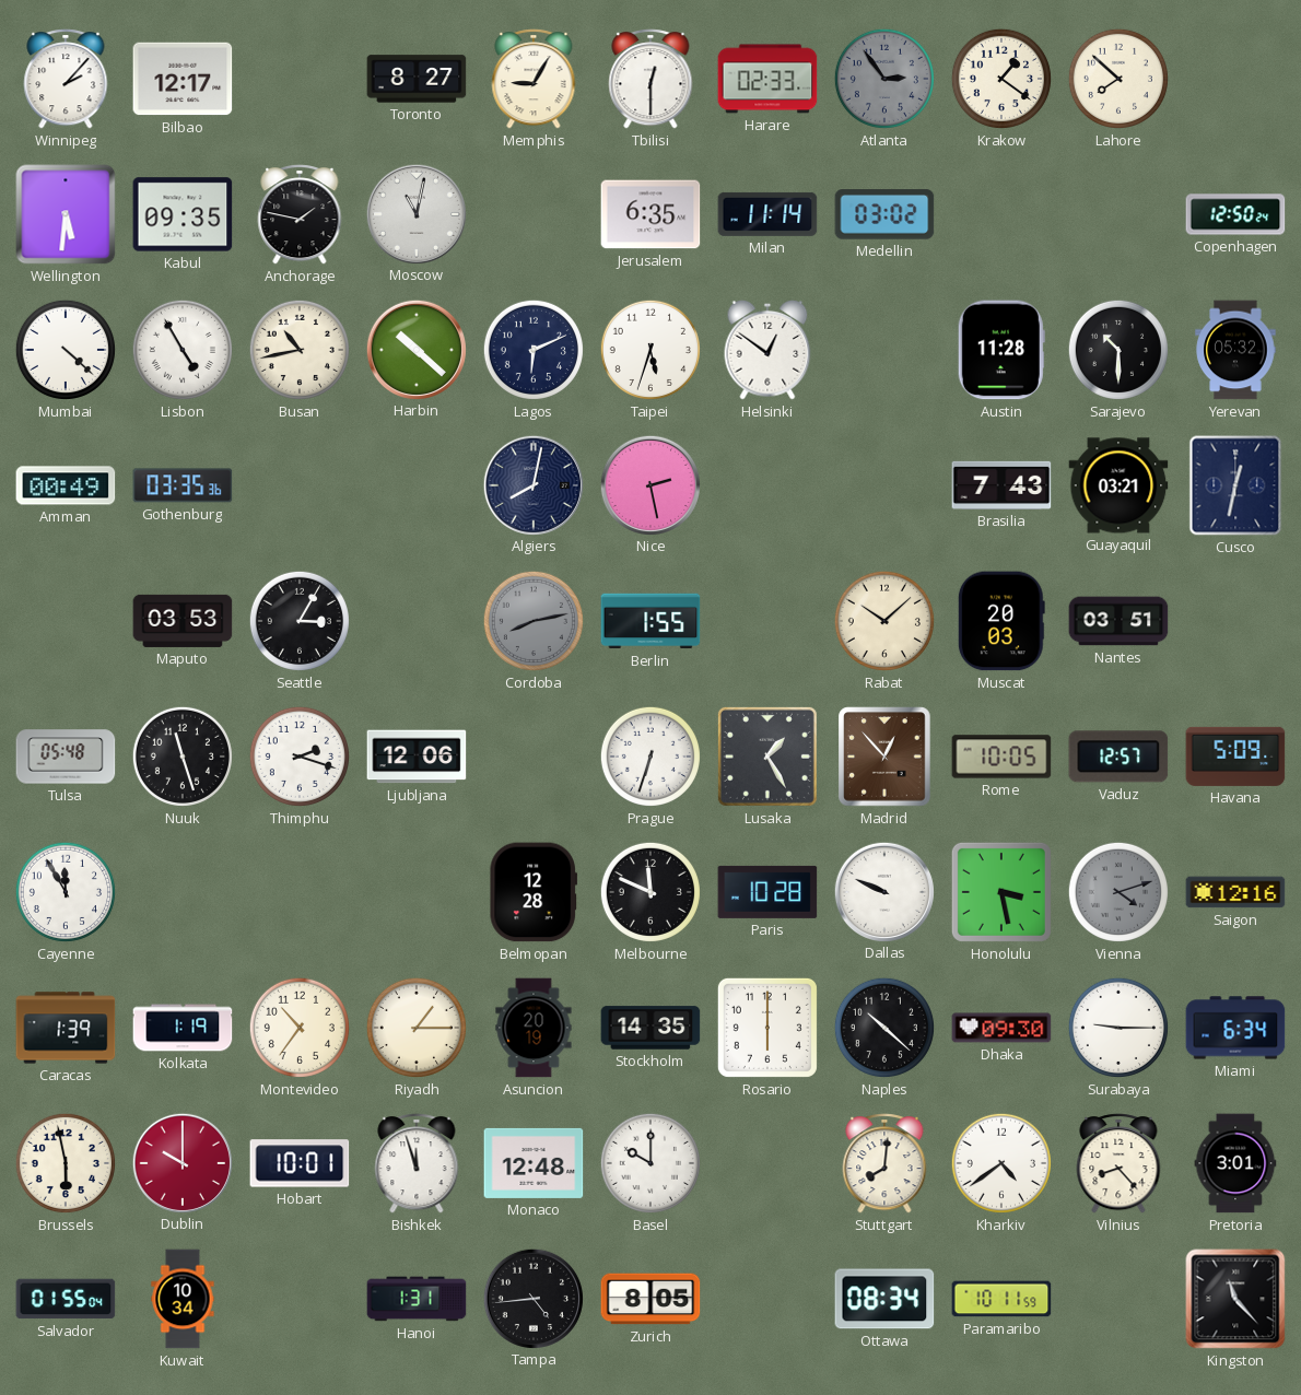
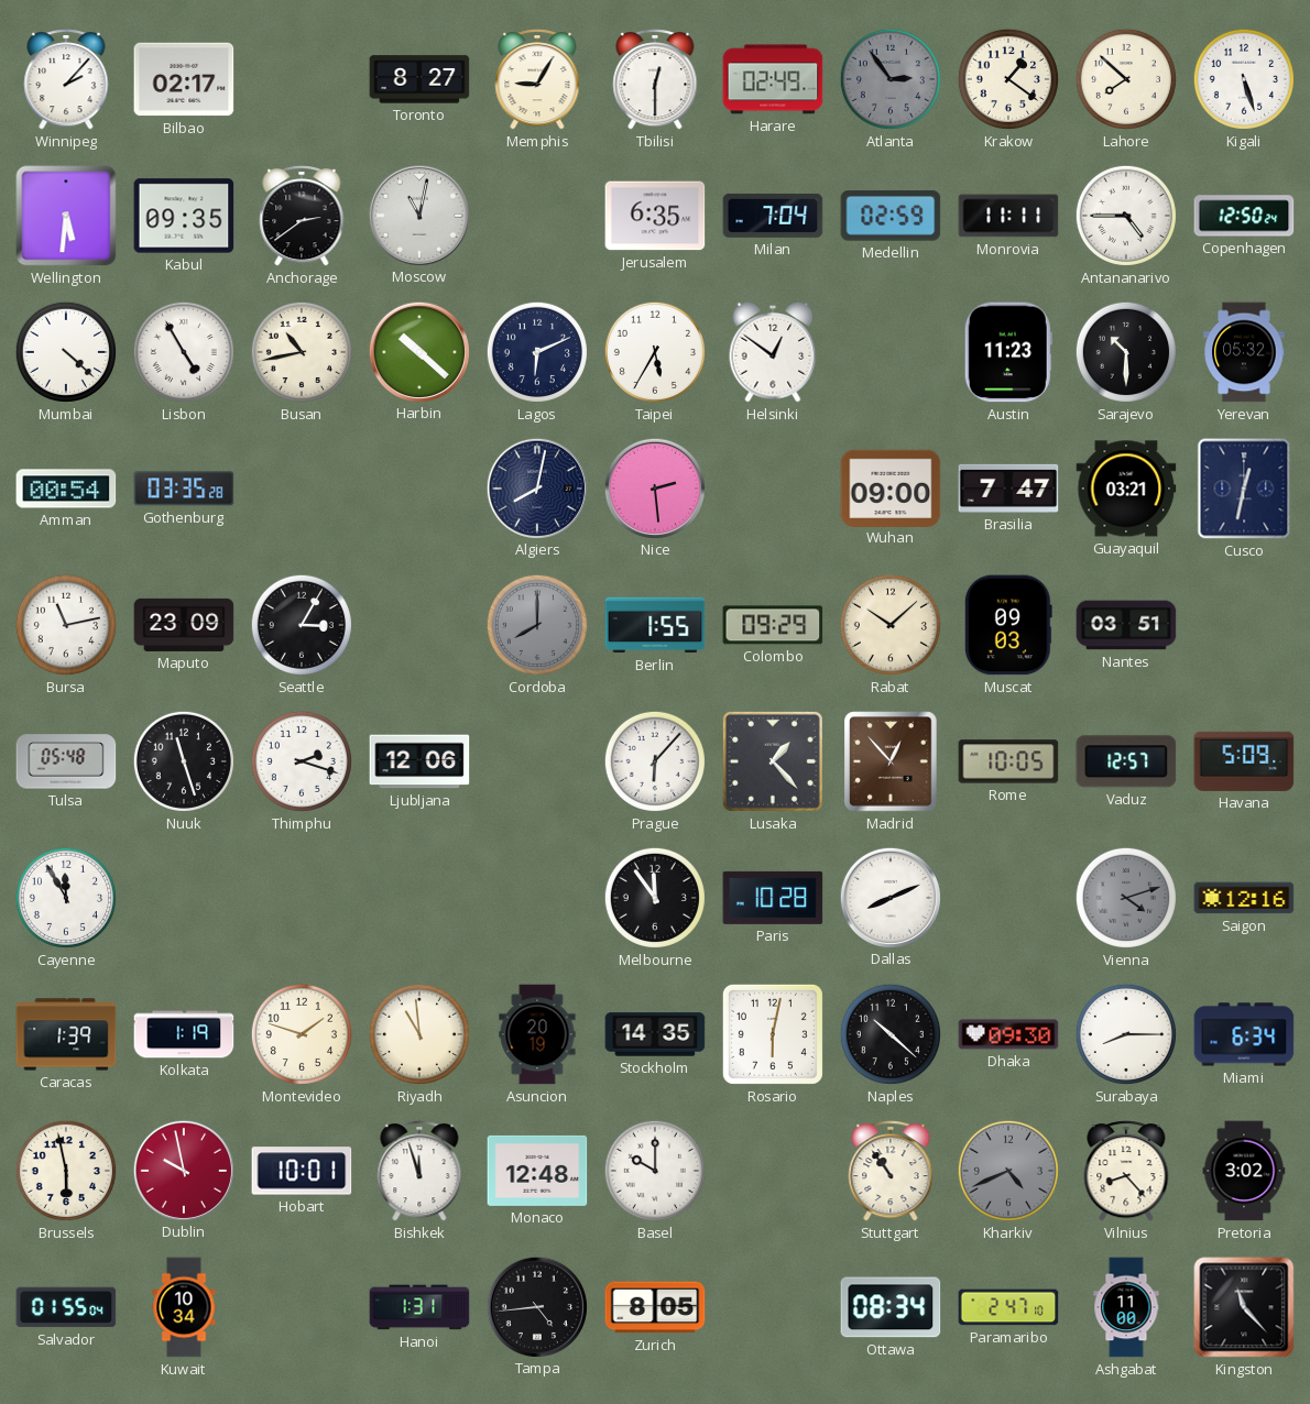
Bilbao: 12:17 -> 02:17 (184, 79)
Harare: 02:33 -> 02:49 (773, 79)
Kigali: none -> 5:27 (1244, 79)
Anchorage: 1:47 -> 2:39 (302, 216)
Milan: 11:14 -> 7:04 (773, 216)
Medellin: 03:02 -> 02:59 (891, 216)
Monrovia: none -> 11:11 (1008, 216)
Antananarivo: none -> 4:45 (1126, 216)
Taipei: 5:33 -> 5:35 (655, 352)
Austin: 11:28 -> 11:23 (1008, 352)
Amman: 00:49 -> 00:54 (66, 489)
Gothenburg: 03:35:36 -> 03:35:28 (184, 489)
Nice: 2:28 -> 2:29 (654, 487)
Wuhan: none -> 09:00 (891, 487)
Brasilia: 7:43 -> 7:47 (1008, 489)
Bursa: none -> 11:13 (66, 625)
Maputo: 03:53 -> 23:09 (184, 625)
Cordoba: 8:13 -> 8:00 (537, 625)
Colombo: none -> 09:29 (773, 625)
Muscat: 20:03 -> 09:03 (1008, 625)
Prague: 6:33 -> 6:07 (655, 761)
Lusaka: 1:25 -> 1:23 (773, 761)
Belmopan: 12:28 -> none (534, 892)
Melbourne: 11:49 -> 11:54 (655, 898)
Dallas: 9:49 -> 8:11 (889, 897)
Honolulu: 3:28 -> none (1001, 892)
Montevideo: 10:36 -> 1:48 (302, 1034)
Riyadh: 1:15 -> 10:59 (419, 1034)
Rosario: 6:00 -> 6:02 (773, 1034)
Surabaya: 9:15 -> 8:15 (1126, 1034)
Dublin: 10:00 -> 9:58 (183, 1170)
Stuttgart: 8:01 -> 10:54 (891, 1171)
Kharkiv: 4:39 -> 4:41 (1008, 1171)
Kharkiv dial: white -> grey (1008, 1171)
Pretoria: 3:01 -> 3:02 (1244, 1171)
Paramaribo: 10:11 -> 2:47 (1008, 1307)
Ashgabat: none -> 11:00 (1126, 1307)
